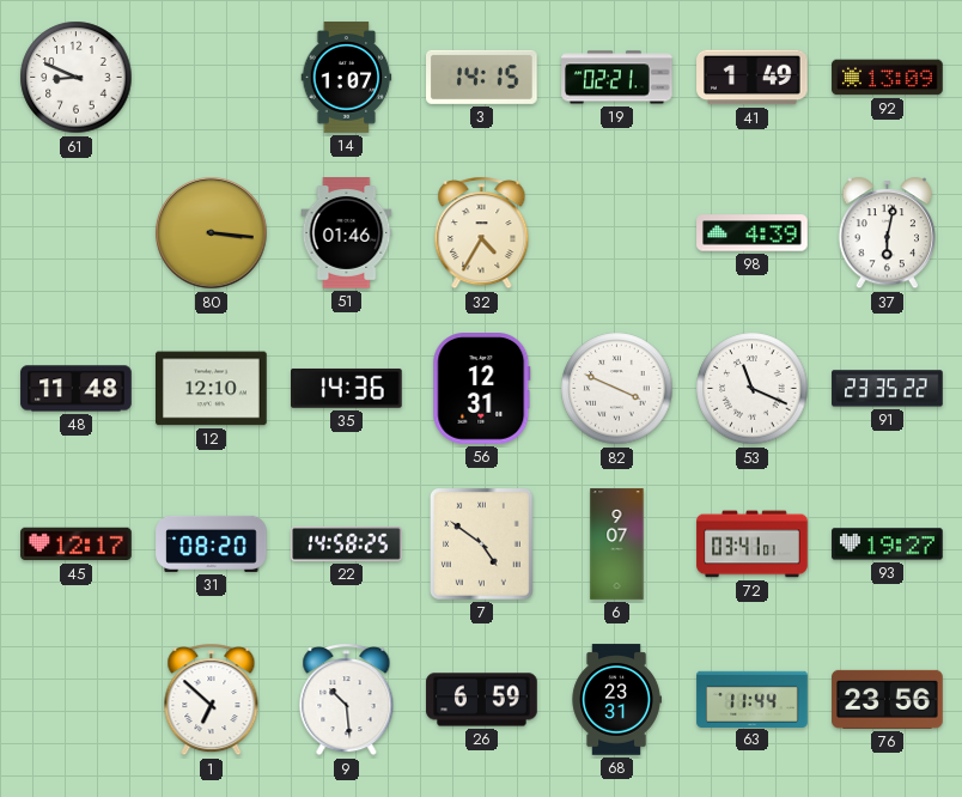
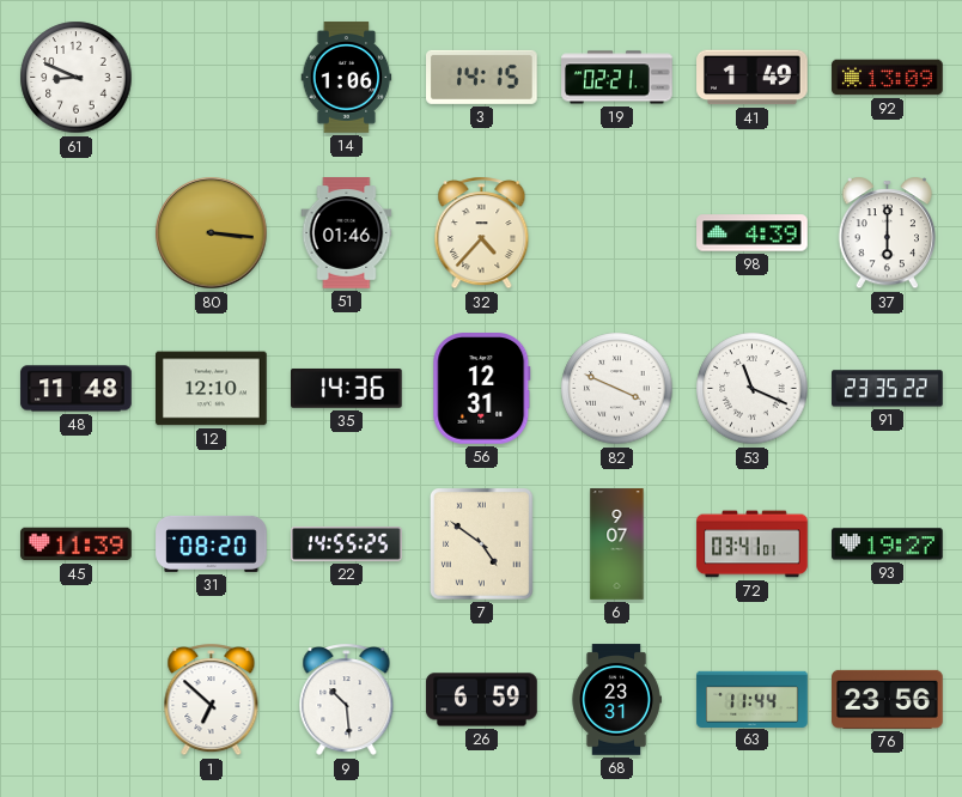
14: 1:07 -> 1:06 (347, 78)
32: 4:35 -> 4:37 (482, 233)
37: 6:02 -> 6:00 (888, 233)
45: 12:17 -> 11:39 (77, 544)
22: 14:58 -> 14:55 (347, 544)
